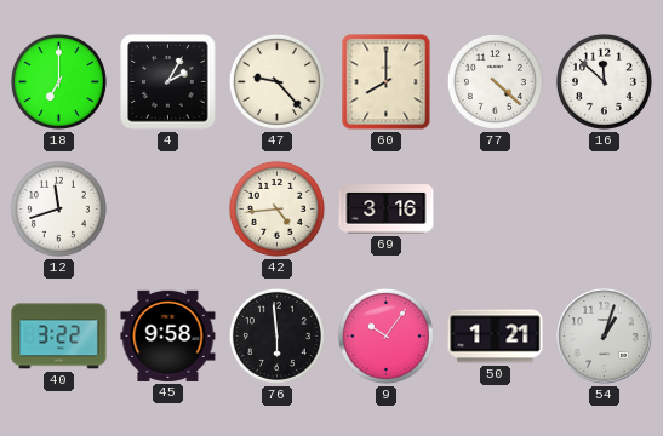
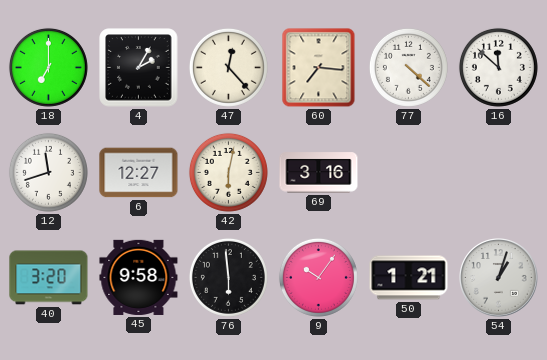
47: 9:23 -> 12:23 (228, 67)
60: 8:00 -> 7:16 (319, 68)
6: none -> 12:27 (139, 173)
42: 4:44 -> 6:02 (228, 172)
40: 3:22 -> 3:20 (49, 278)
